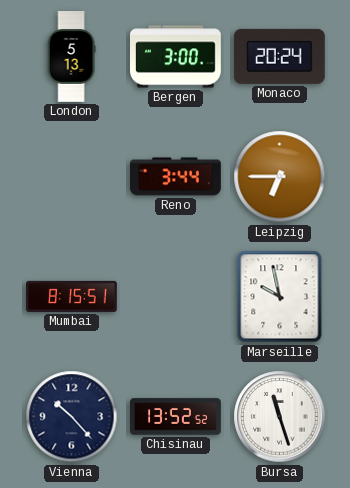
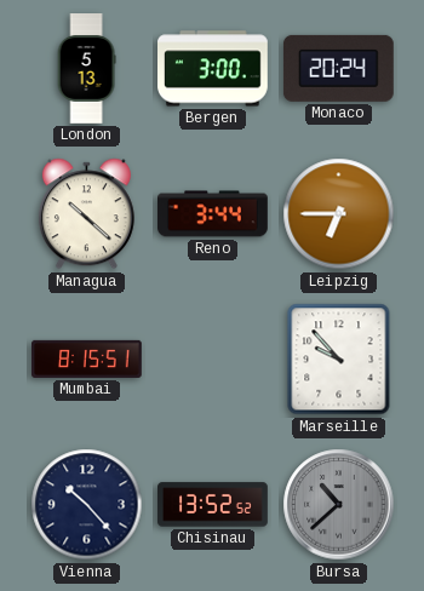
Managua: none -> 10:22 (86, 214)
Marseille: 9:58 -> 9:53 (339, 360)
Bursa: 11:27 -> 10:38 (339, 505)
Bursa dial: white -> grey (339, 505)
